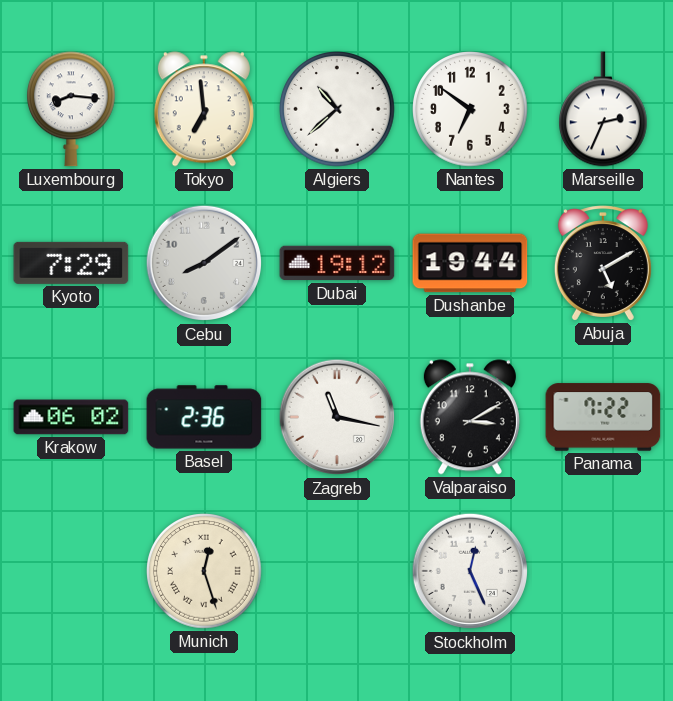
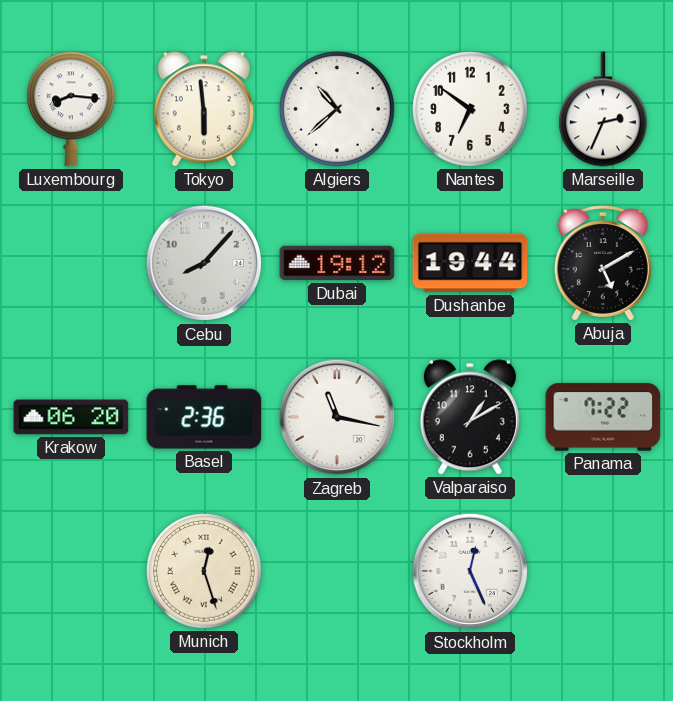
Tokyo: 6:59 -> 5:59 (204, 109)
Kyoto: 7:29 -> none (71, 263)
Cebu: 8:09 -> 8:07 (204, 263)
Krakow: 06:02 -> 06:20 (71, 417)
Valparaiso: 3:10 -> 1:10 (470, 417)
